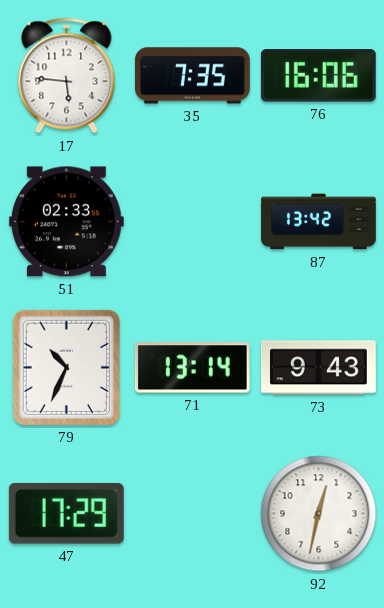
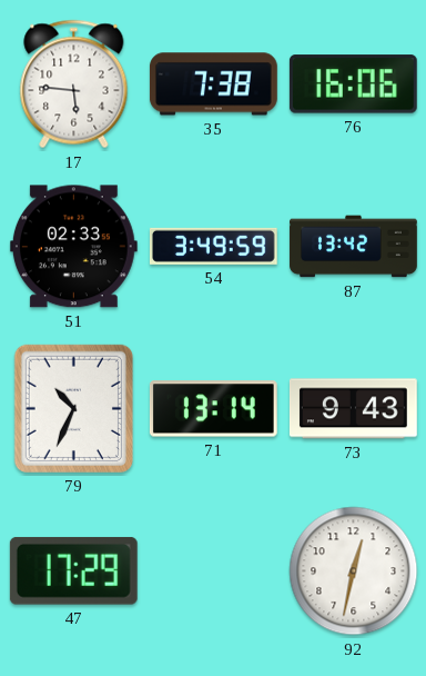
35: 7:35 -> 7:38 (213, 84)
54: none -> 3:49 (213, 246)
